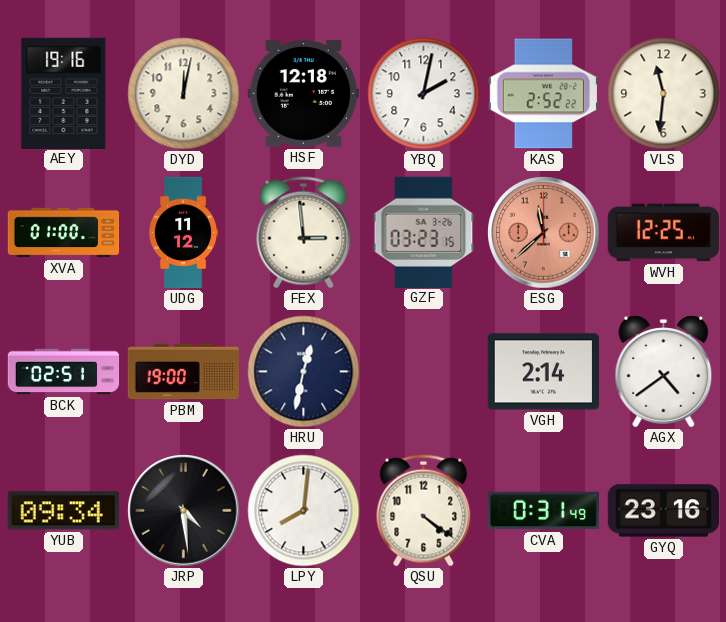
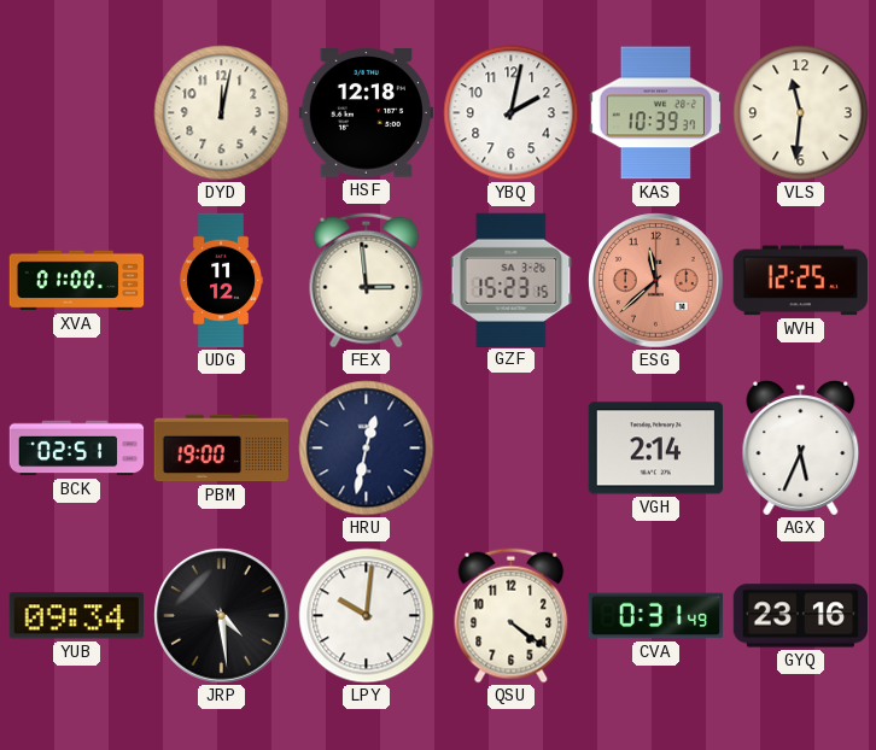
AEY: 19:16 -> none (64, 93)
KAS: 2:52 -> 10:39 (655, 113)
GZF: 03:23 -> 15:23 (512, 280)
AGX: 4:39 -> 5:34 (801, 449)
LPY: 8:01 -> 10:01 (367, 616)
